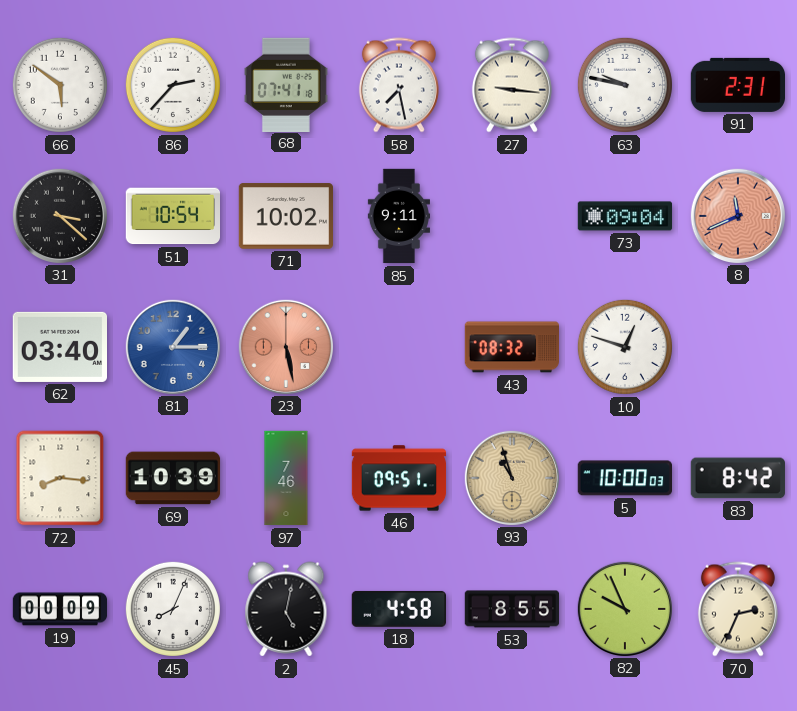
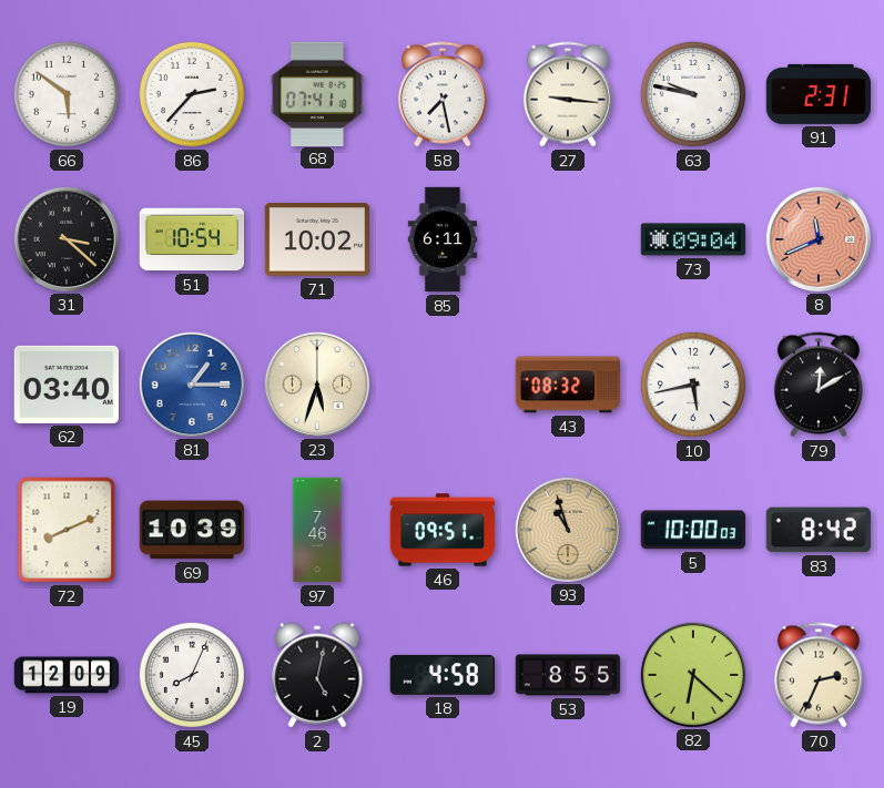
85: 9:11 -> 6:11 (441, 239)
23: 5:28 -> 5:33 (316, 383)
23 dial: salmon -> cream (316, 383)
10: 12:48 -> 5:43 (693, 385)
79: none -> 12:10 (819, 385)
72: 8:16 -> 8:11 (67, 530)
19: 00:09 -> 12:09 (67, 675)
82: 9:56 -> 6:22 (692, 674)
